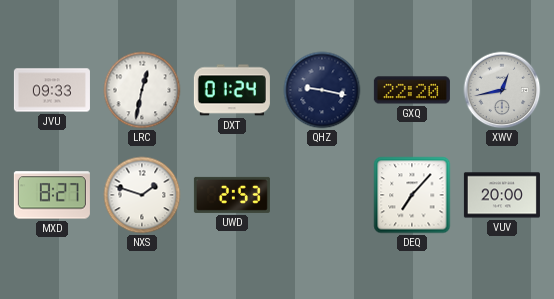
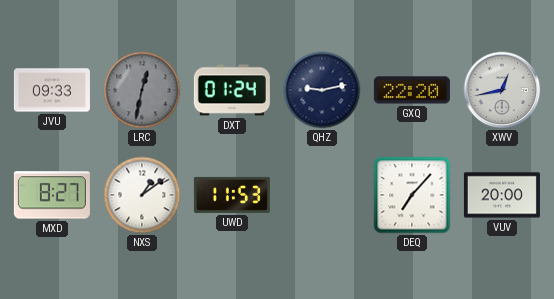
LRC dial: white -> grey (142, 90)
QHZ: 9:17 -> 9:13 (322, 90)
NXS: 1:48 -> 1:09 (142, 195)
UWD: 2:53 -> 11:53 (232, 195)
